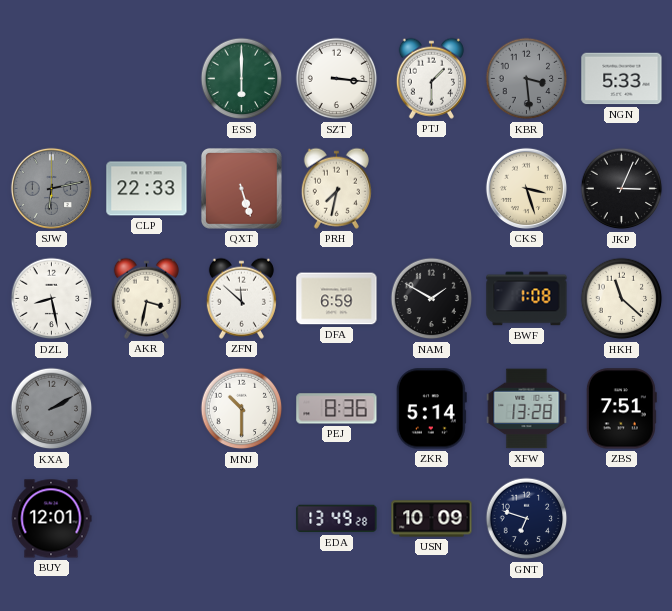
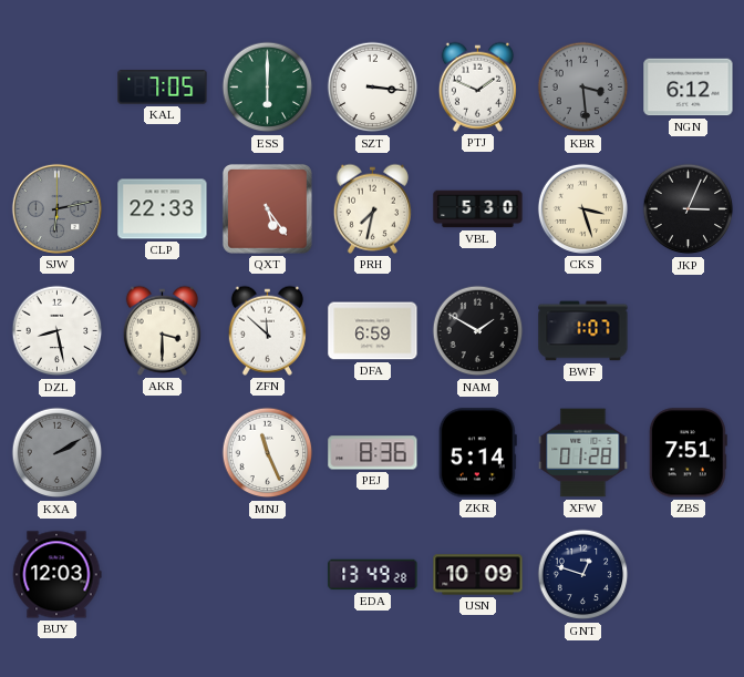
KAL: none -> 7:05 (163, 88)
PTJ: 1:30 -> 1:49 (477, 86)
NGN: 5:33 -> 6:12 (689, 88)
QXT: 5:27 -> 5:24 (267, 208)
VBL: none -> 5:30 (478, 209)
AKR: 3:32 -> 3:30 (162, 330)
BWF: 1:08 -> 1:07 (583, 331)
HKH: 11:22 -> none (622, 299)
MNJ: 10:30 -> 11:26 (268, 453)
XFW: 13:28 -> 01:28 (583, 453)
BUY: 12:01 -> 12:03 (56, 575)
GNT: 6:48 -> 12:48 (583, 575)
